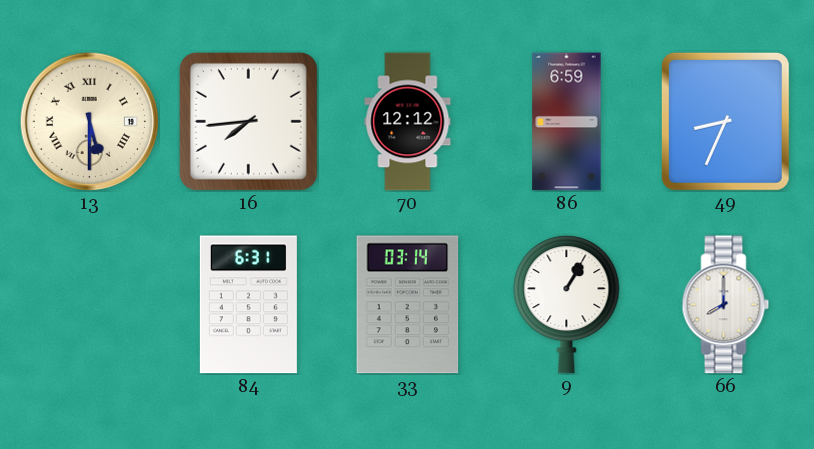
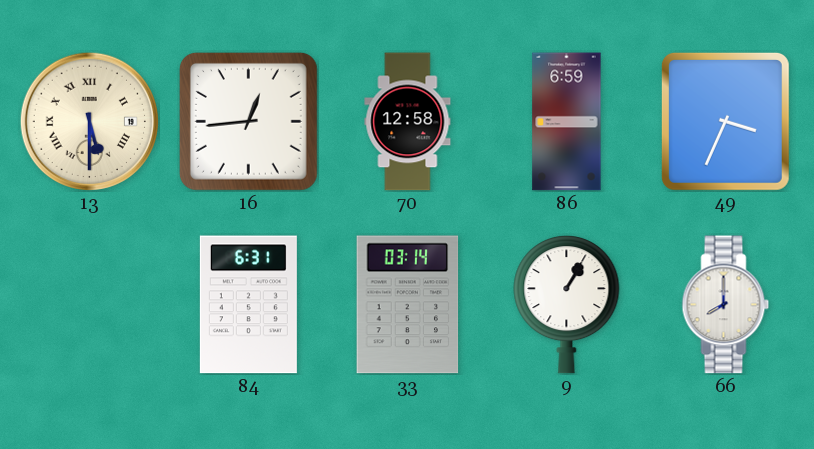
16: 7:44 -> 12:44 (248, 121)
70: 12:12 -> 12:58 (408, 122)
49: 8:34 -> 3:34 (725, 121)
